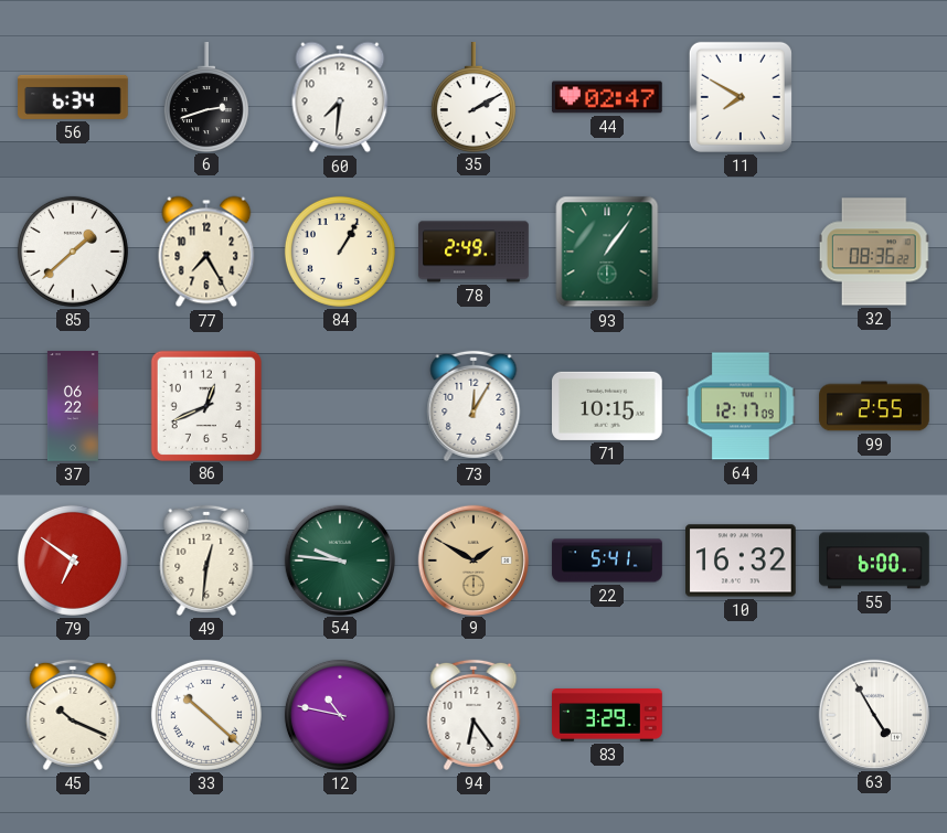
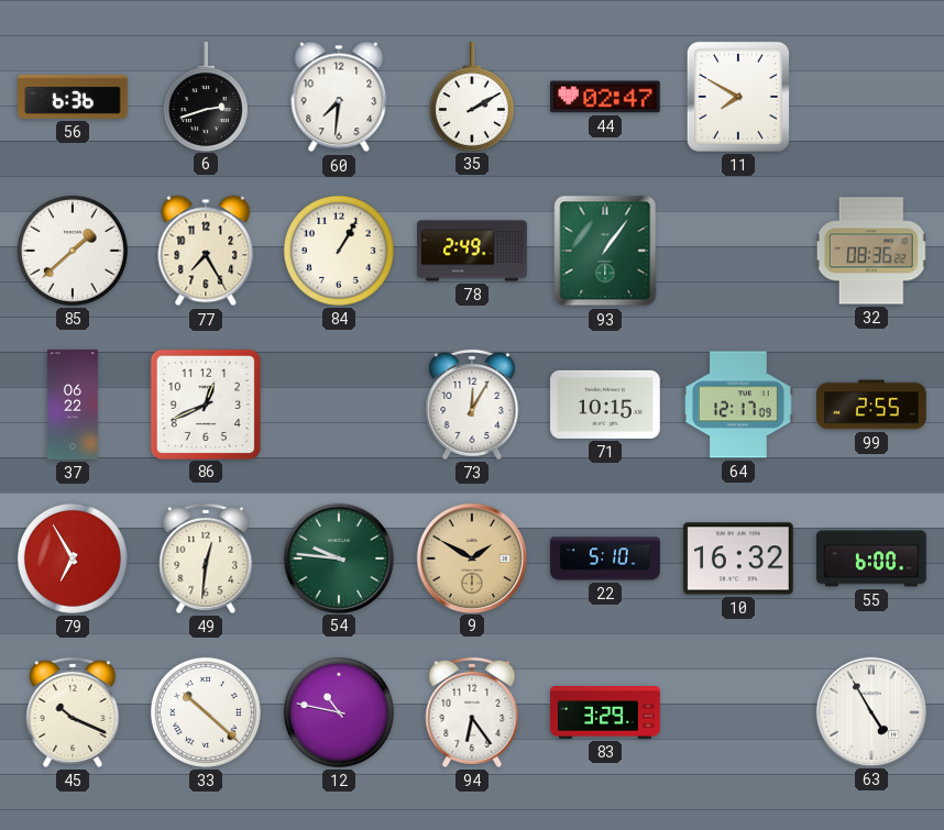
56: 6:34 -> 6:36 (73, 97)
79: 6:51 -> 6:55 (73, 558)
22: 5:41 -> 5:10 (605, 558)
